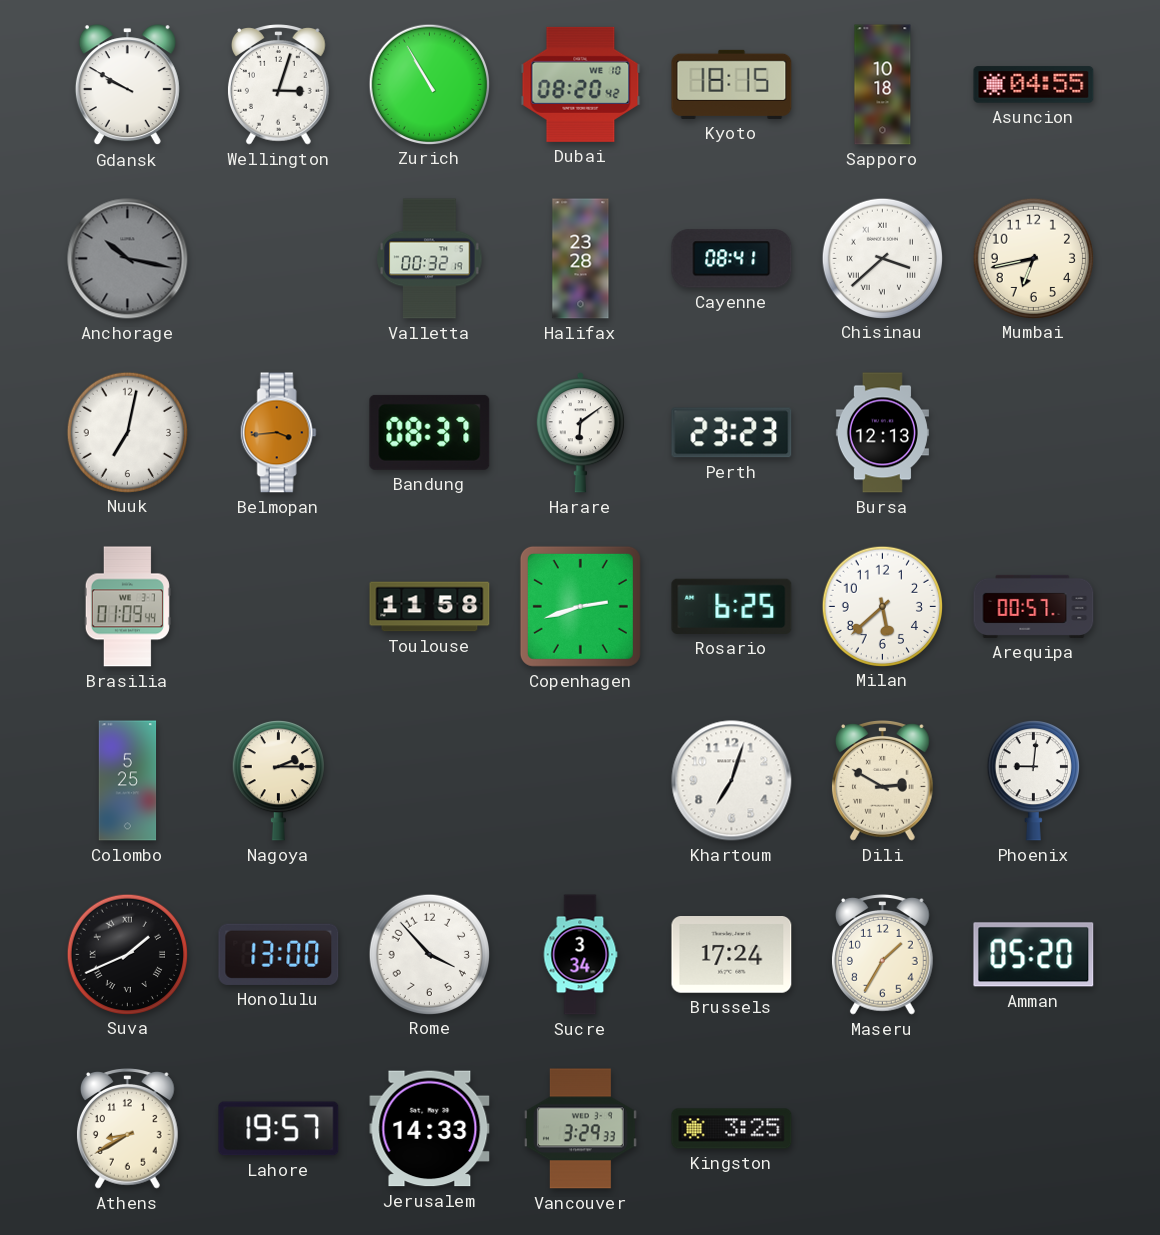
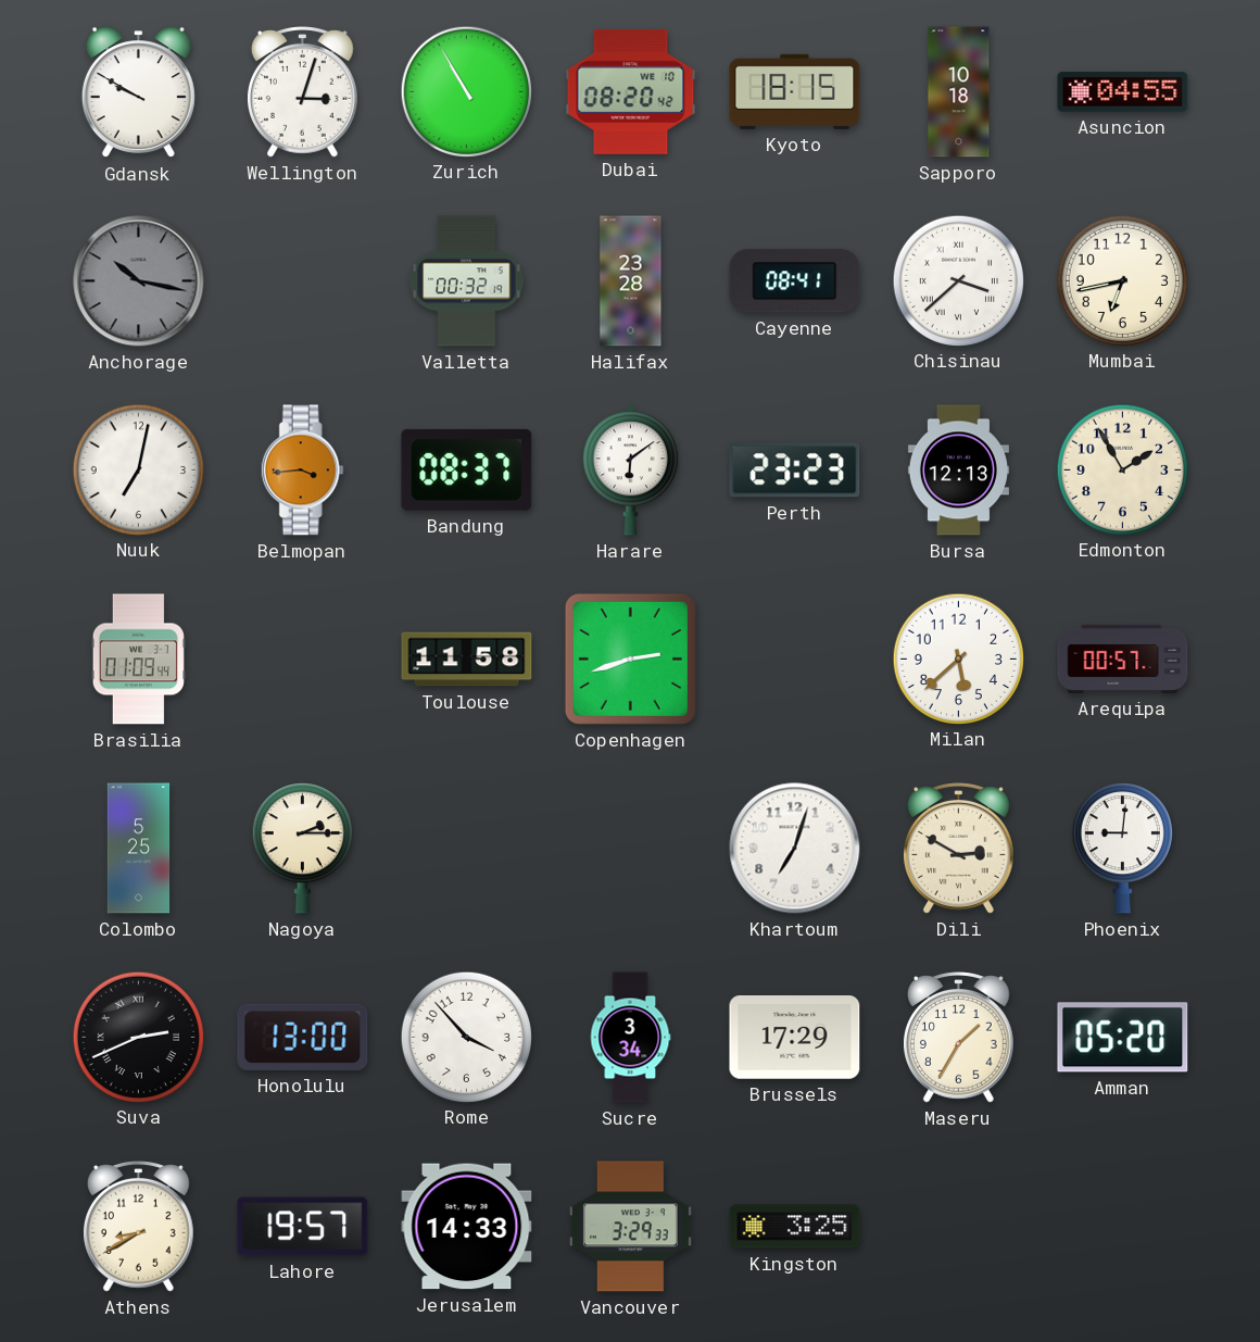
Edmonton: none -> 1:55 (1122, 469)
Rosario: 6:25 -> none (732, 606)
Suva: 1:41 -> 2:41 (138, 1037)
Brussels: 17:24 -> 17:29 (795, 1038)
